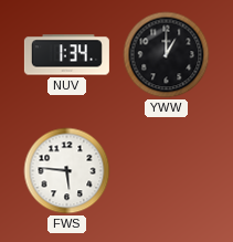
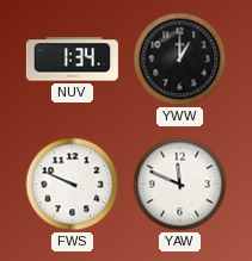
FWS: 5:46 -> 9:49 (73, 185)
YAW: none -> 11:49 (180, 185)
